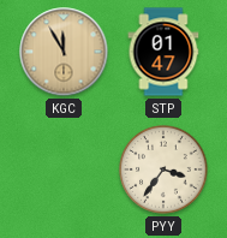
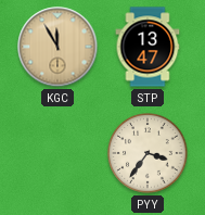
STP: 01:47 -> 13:47 (148, 47)
